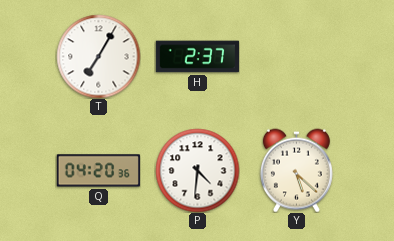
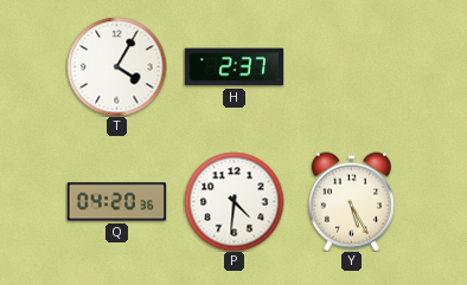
T: 7:05 -> 4:05 (116, 66)
Y: 5:22 -> 5:25 (351, 201)
